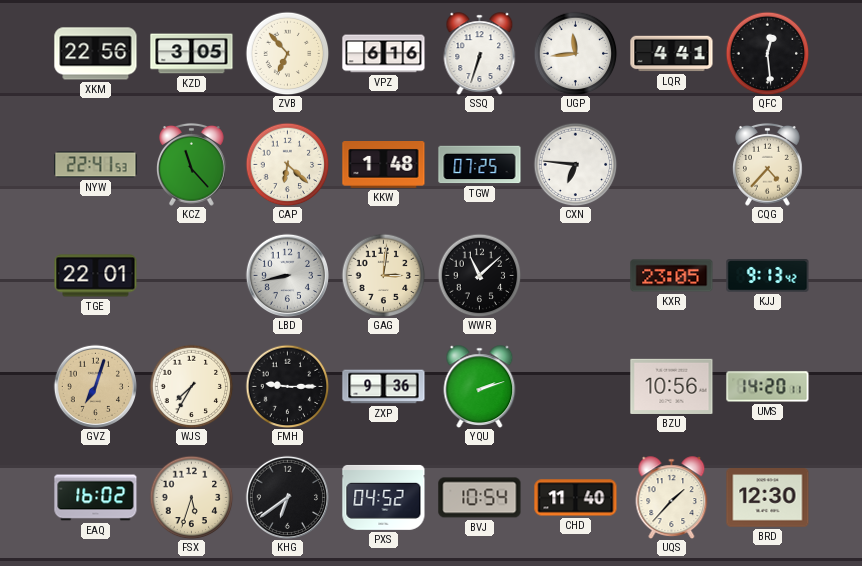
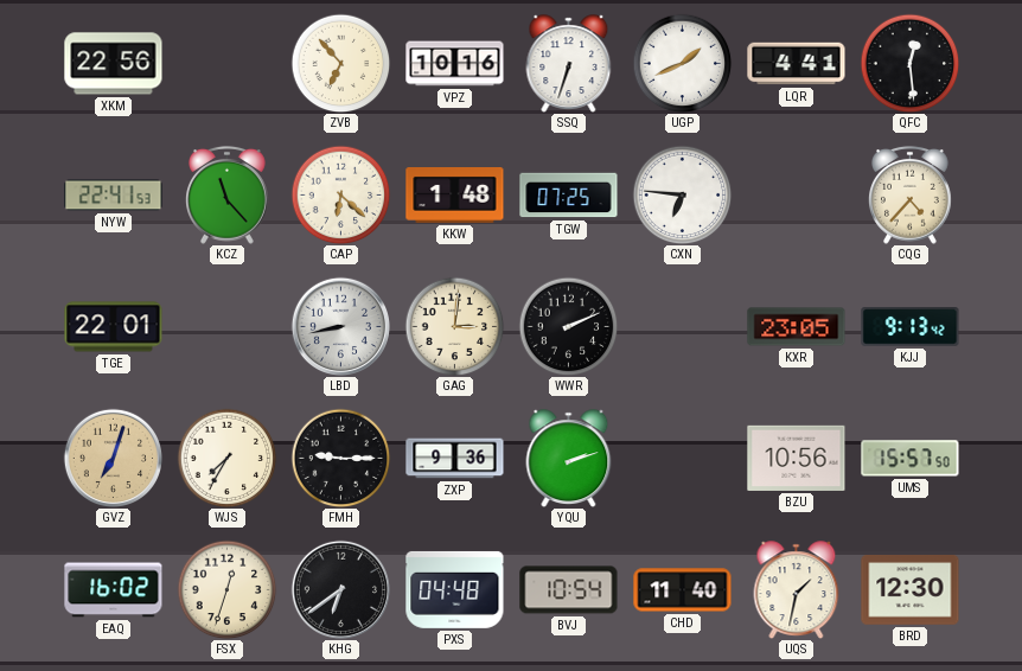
KZD: 3:05 -> none (192, 54)
VPZ: 6:16 -> 10:16 (455, 64)
UGP: 11:44 -> 1:41 (682, 63)
WWR: 11:08 -> 2:11 (568, 326)
UMS: 14:20 -> 15:57 (911, 459)
FSX: 5:33 -> 12:33 (226, 589)
PXS: 04:52 -> 04:48 (455, 589)
UQS: 1:37 -> 1:32 (797, 589)
